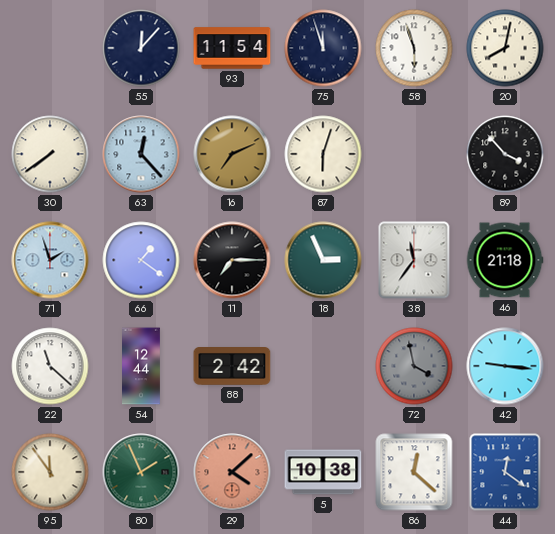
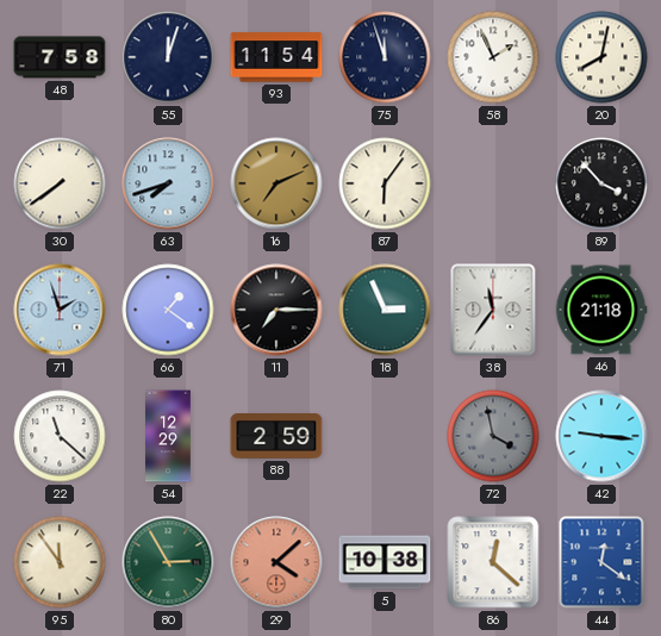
48: none -> 7:58 (60, 57)
55: 12:07 -> 12:03 (168, 57)
58: 5:57 -> 1:56 (493, 57)
63: 12:23 -> 7:42 (168, 183)
87: 6:03 -> 6:06 (385, 183)
54: 12:44 -> 12:29 (169, 436)
88: 2:42 -> 2:59 (276, 437)
80: 1:56 -> 2:55 (168, 562)
